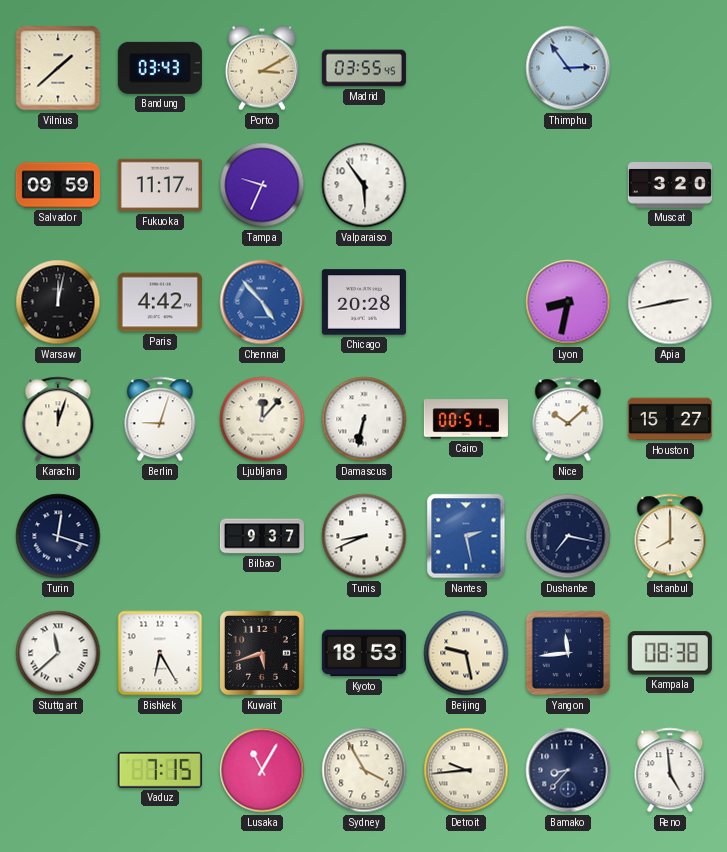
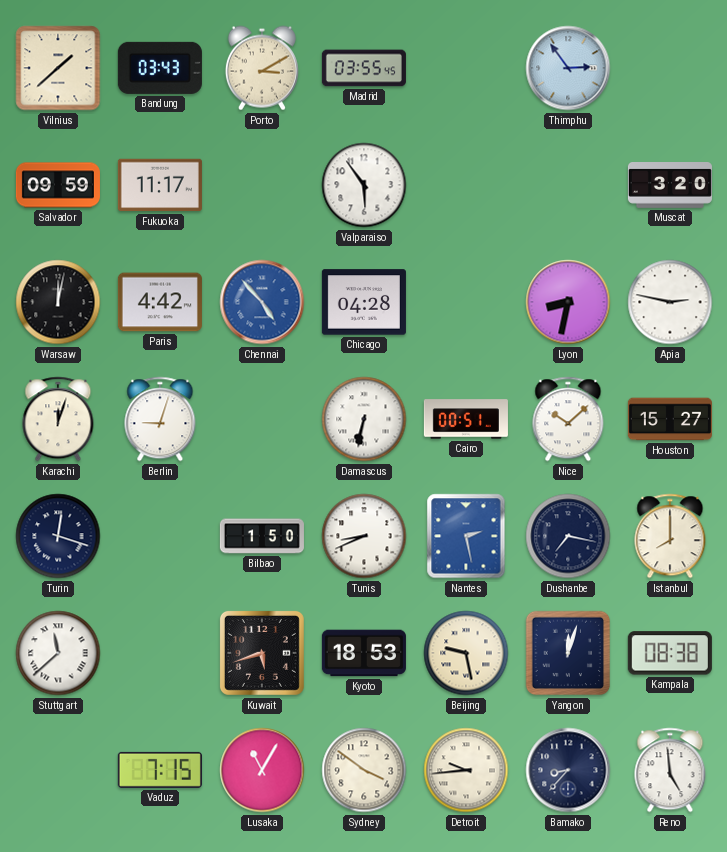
Tampa: 9:34 -> none (262, 185)
Chicago: 20:28 -> 04:28 (364, 302)
Apia: 2:43 -> 2:47 (670, 302)
Ljubljana: 12:07 -> none (262, 419)
Bilbao: 9:37 -> 1:50 (262, 536)
Bishkek: 6:25 -> none (160, 653)
Yangon: 11:44 -> 12:03 (568, 653)
Sydney: 3:55 -> 3:51 (364, 770)
